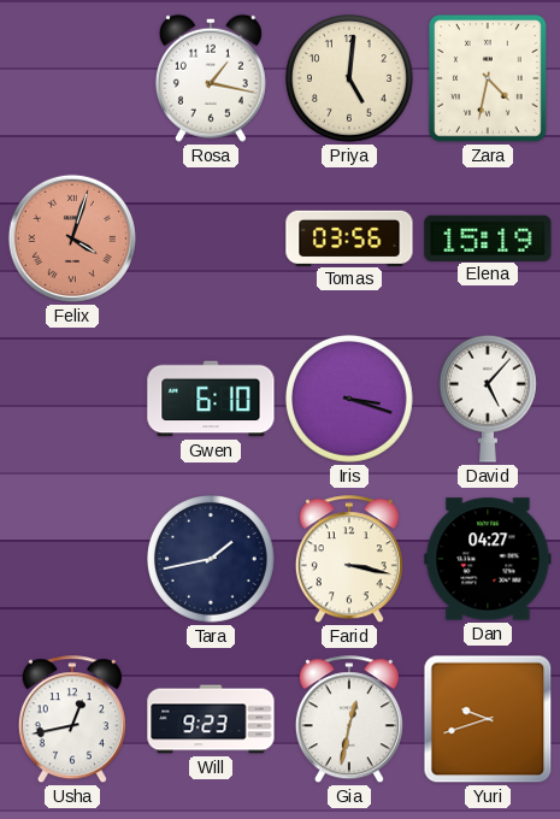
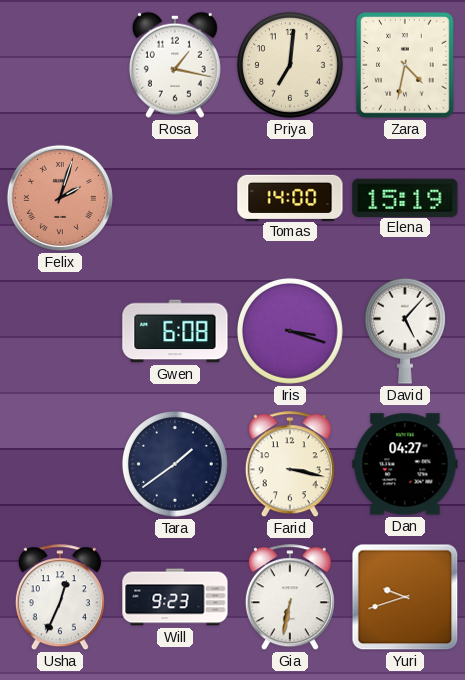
Priya: 5:01 -> 7:01 (290, 65)
Felix: 4:03 -> 2:03 (60, 198)
Tomas: 03:56 -> 14:00 (290, 197)
Gwen: 6:10 -> 6:08 (175, 331)
Tara: 1:43 -> 1:39 (175, 464)
Usha: 12:43 -> 12:34 (60, 598)
Gia: 12:32 -> 6:32 (290, 598)
